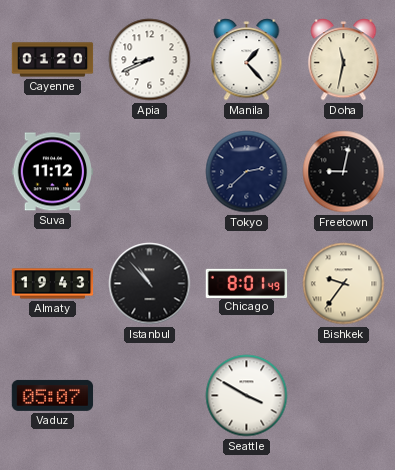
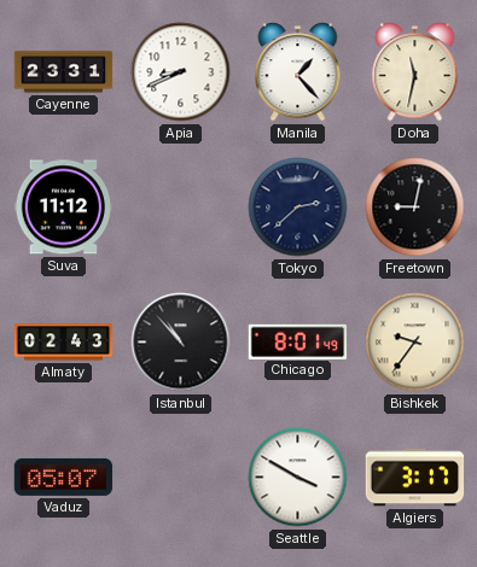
Cayenne: 01:20 -> 23:31 (64, 72)
Almaty: 19:43 -> 02:43 (64, 343)
Algiers: none -> 3:17 (415, 478)
